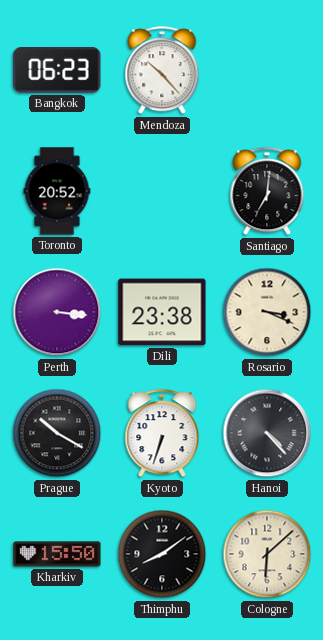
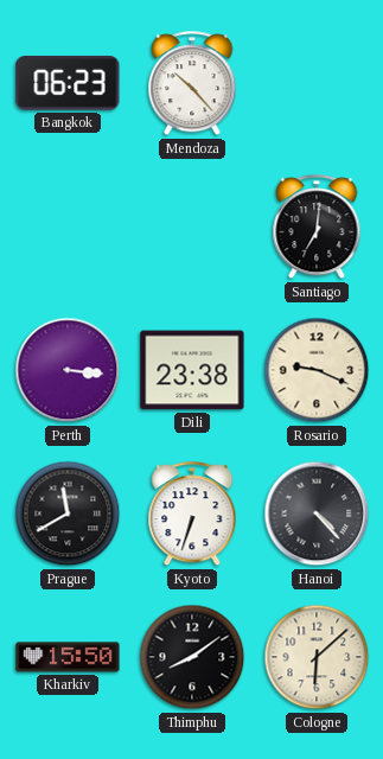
Toronto: 20:52 -> none (57, 191)
Rosario: 3:19 -> 9:19 (317, 370)
Prague: 10:20 -> 11:40 (68, 514)
